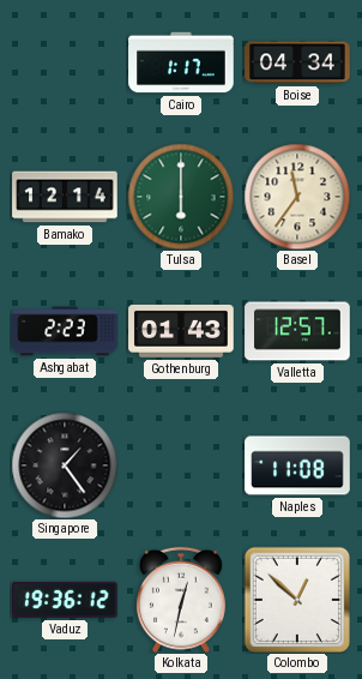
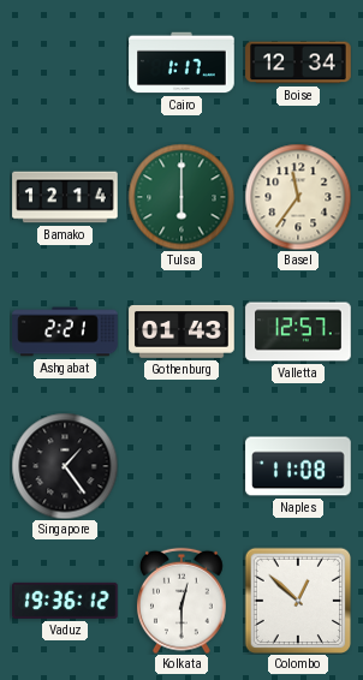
Boise: 04:34 -> 12:34 (298, 62)
Ashgabat: 2:23 -> 2:21 (65, 332)
Kolkata: 12:32 -> 12:30 (181, 601)
